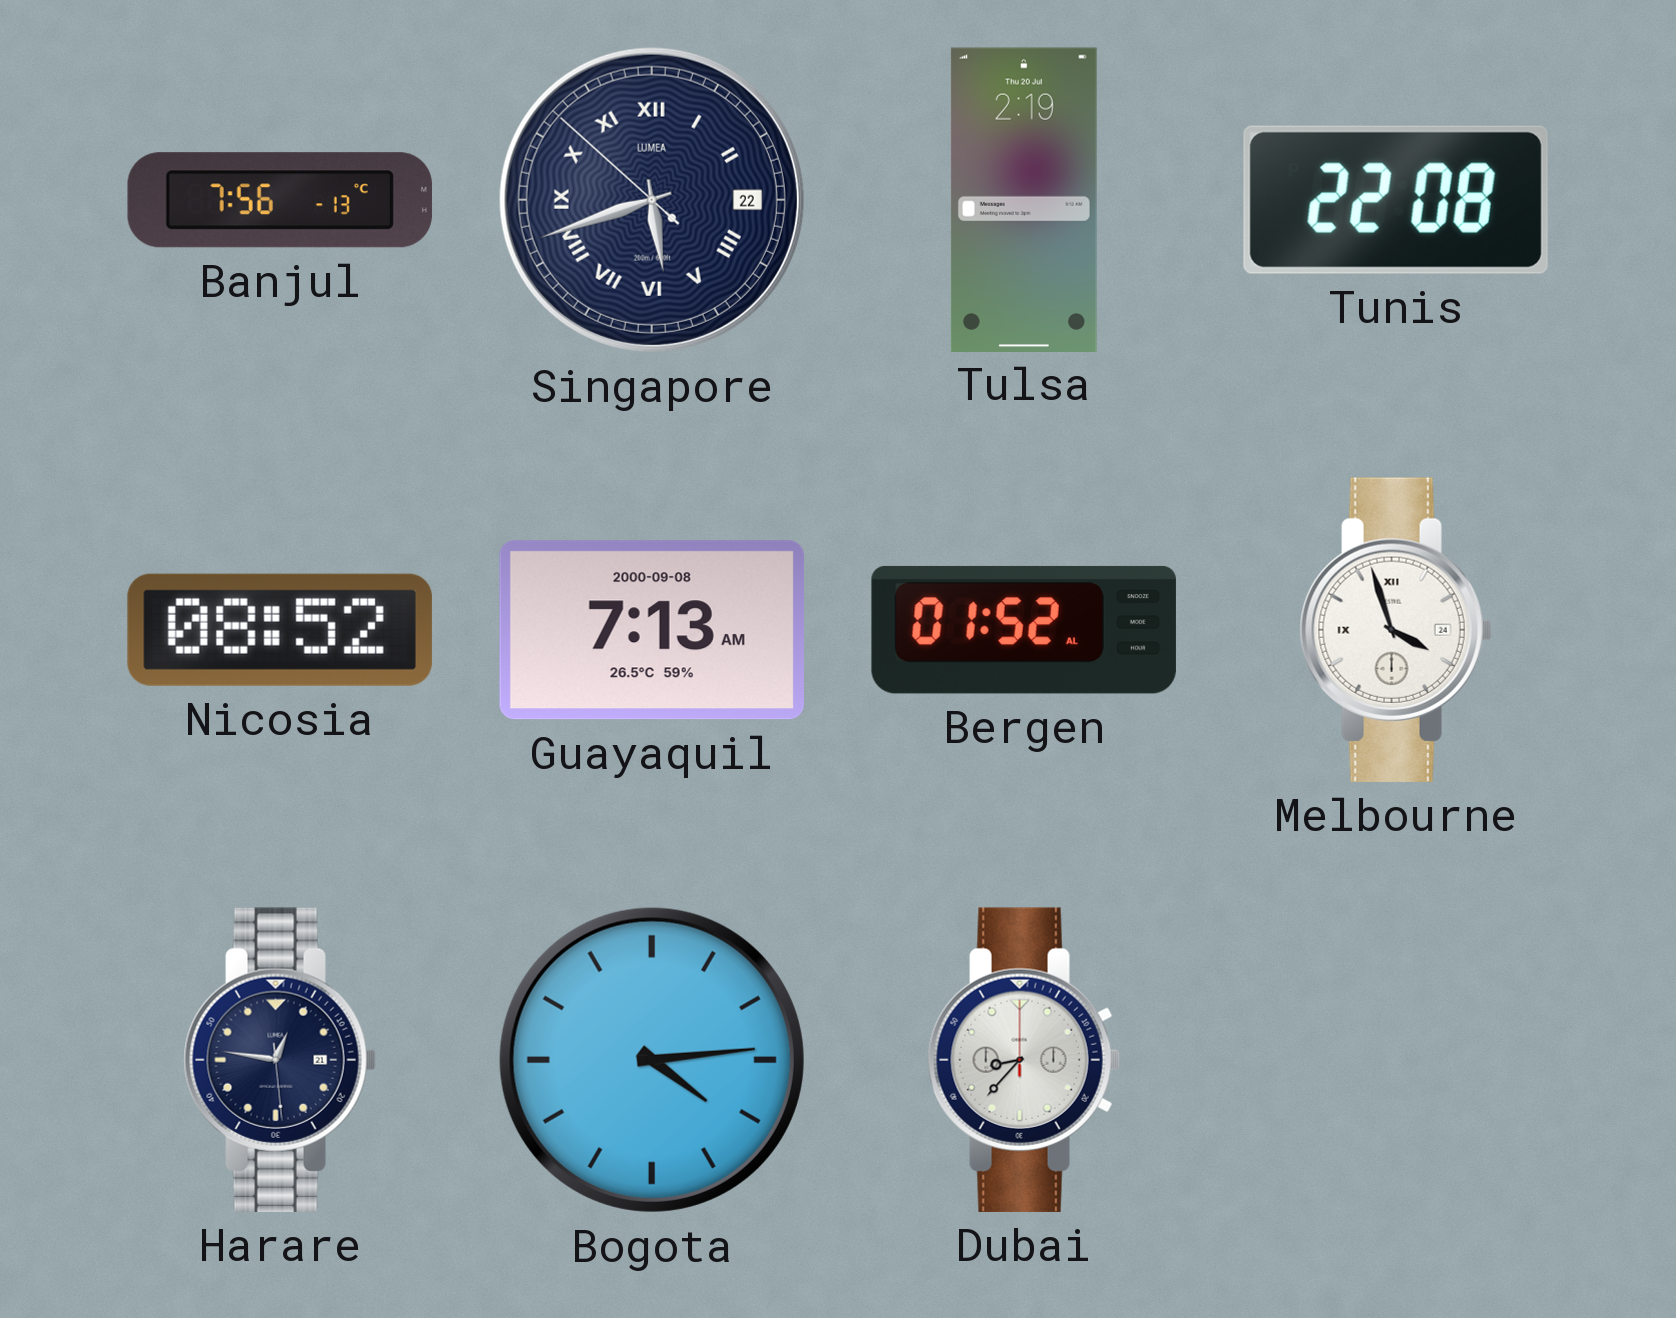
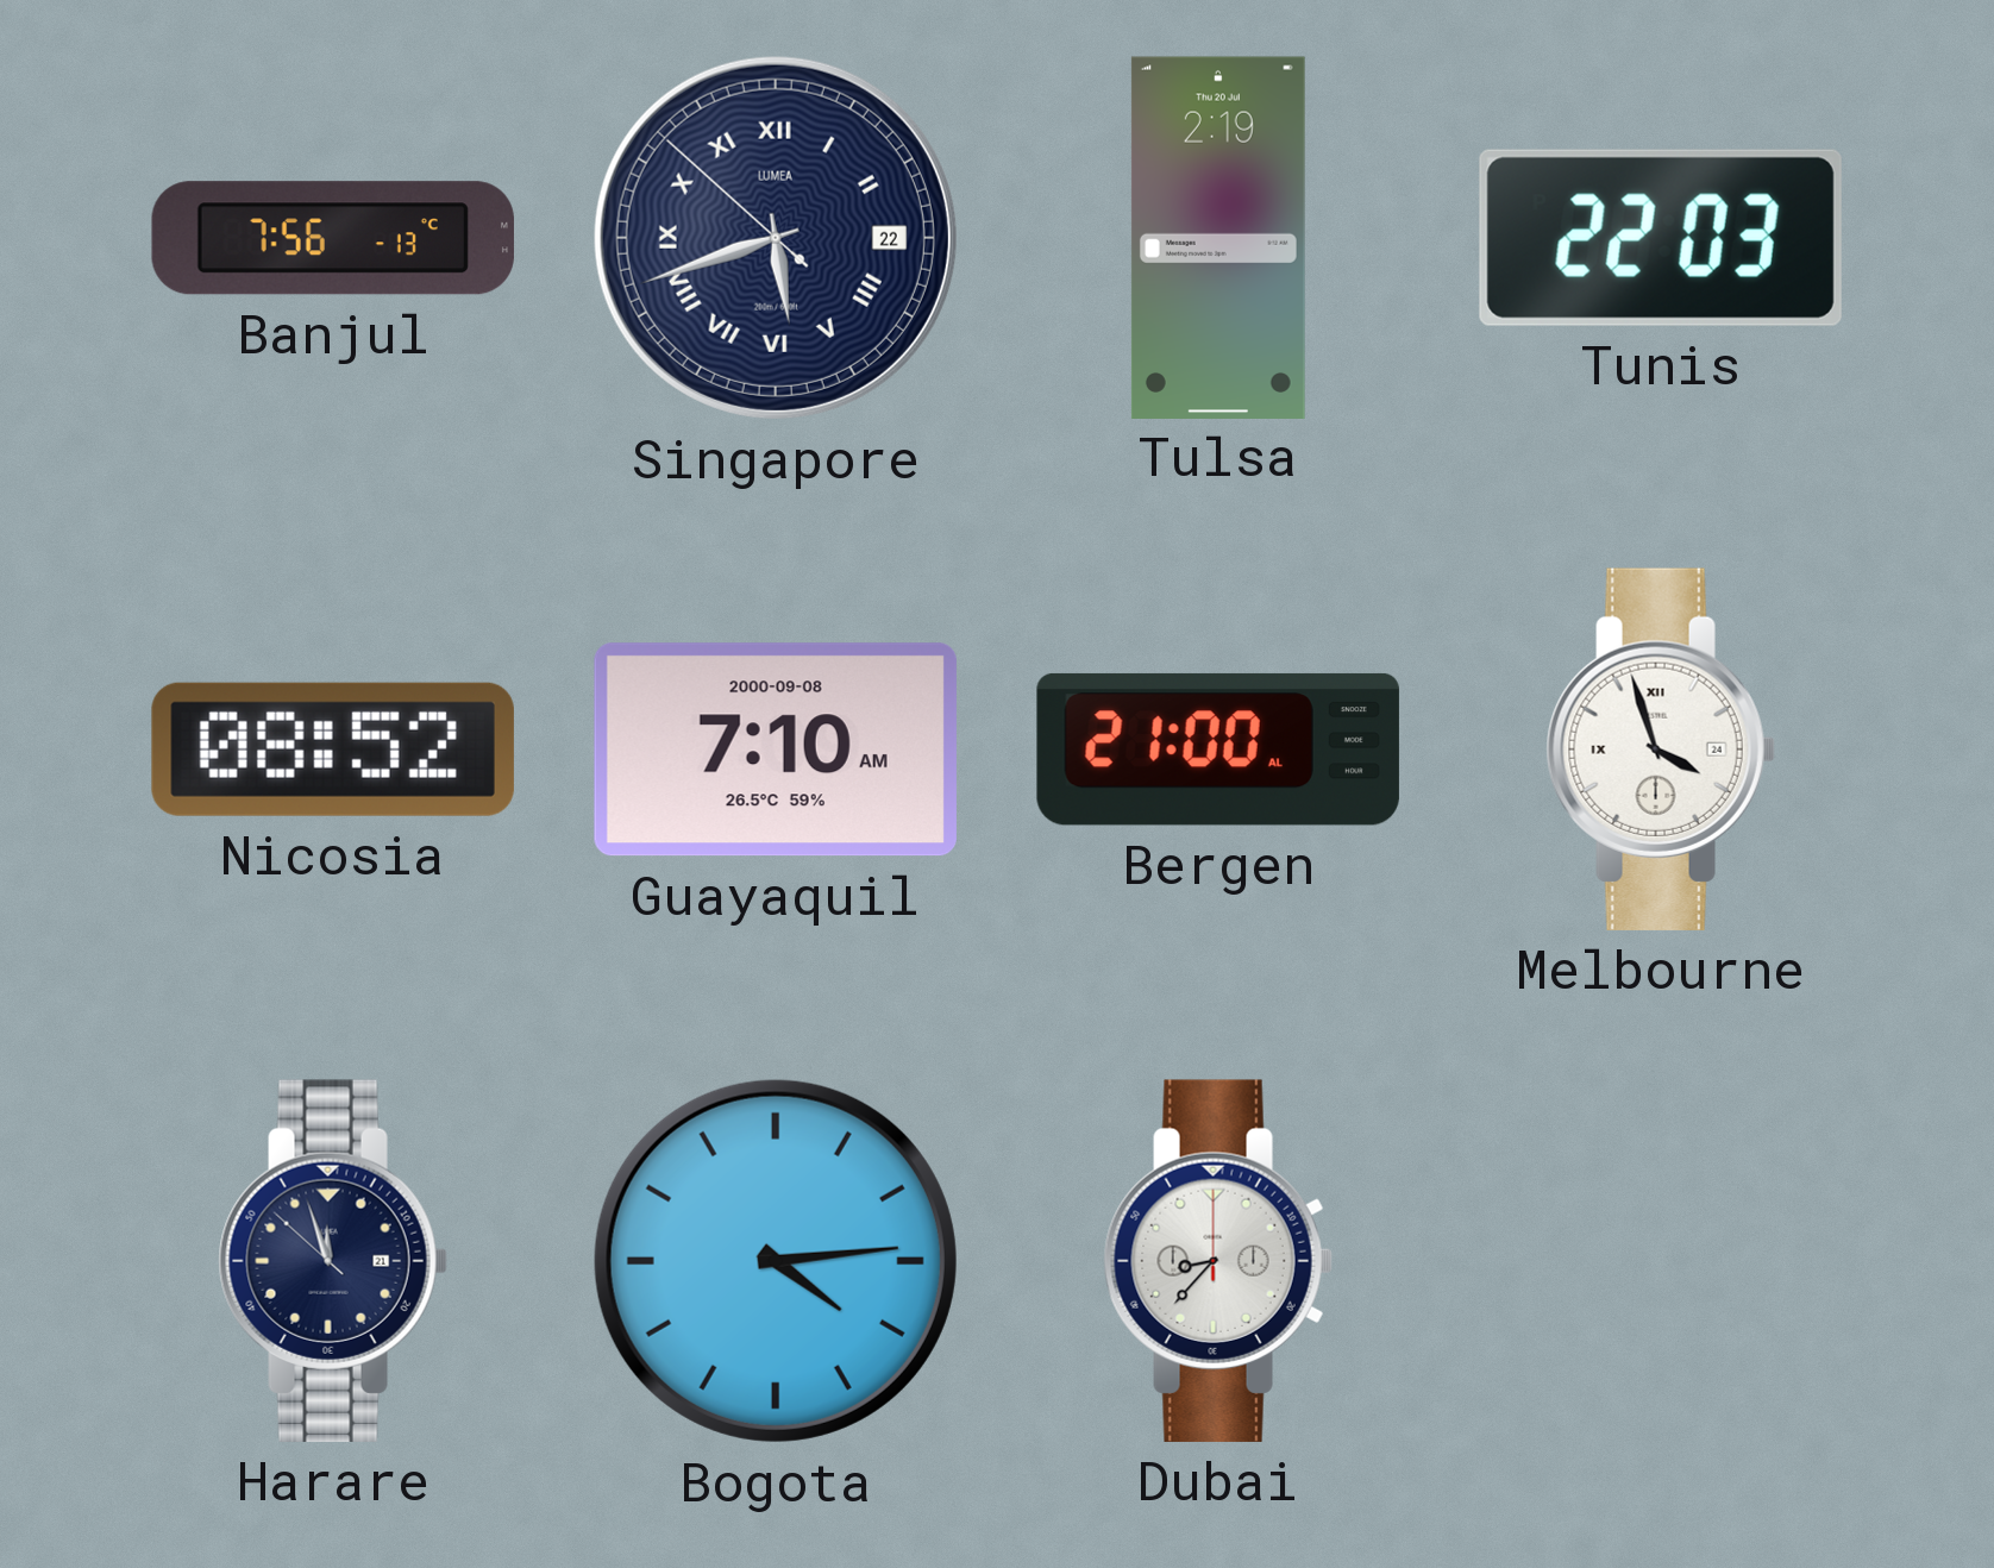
Tunis: 22:08 -> 22:03 (1661, 238)
Guayaquil: 7:13 -> 7:10 (776, 749)
Bergen: 01:52 -> 21:00 (1218, 749)
Harare: 12:46 -> 11:56 (333, 1261)
